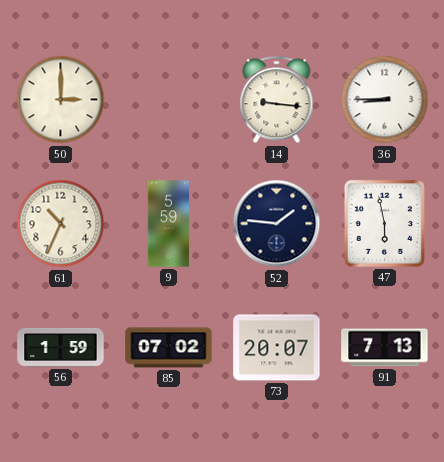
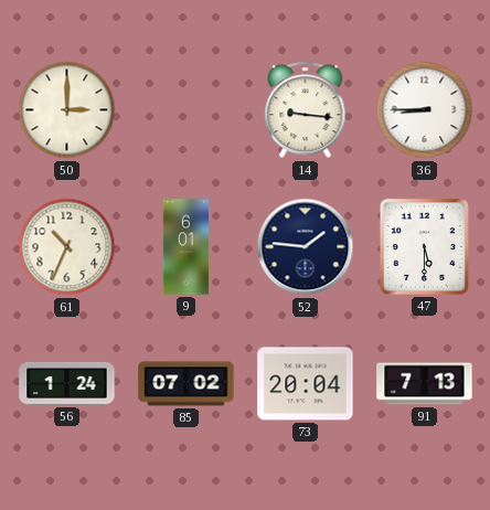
9: 5:59 -> 6:01 (187, 247)
47: 5:58 -> 5:30 (424, 246)
56: 1:59 -> 1:24 (67, 383)
73: 20:07 -> 20:04 (306, 384)
